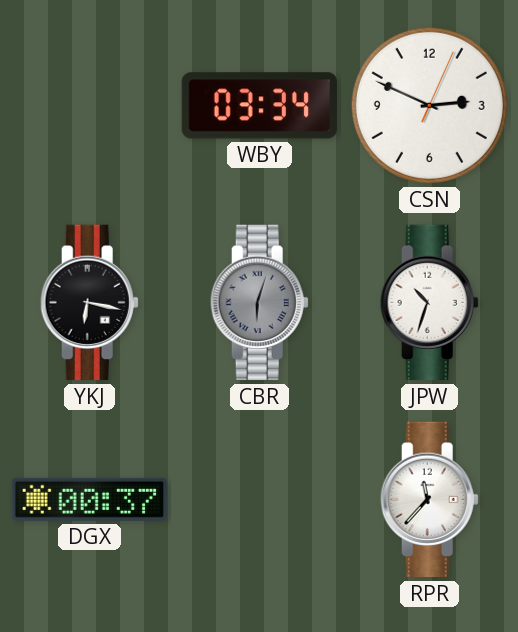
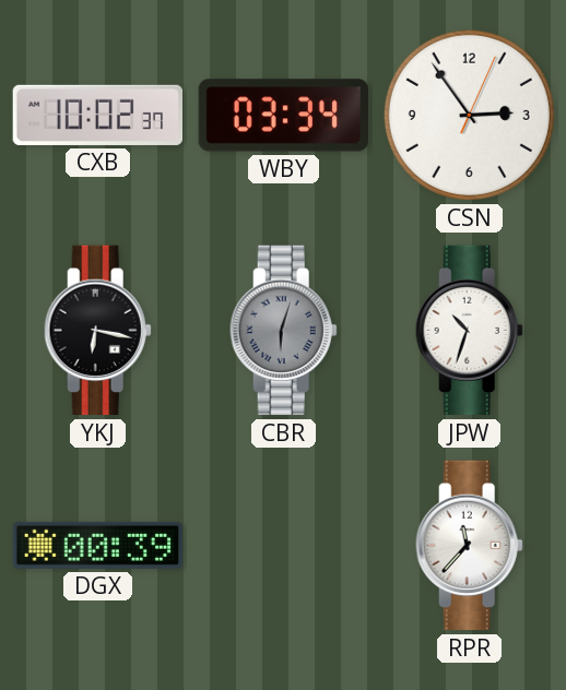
CXB: none -> 10:02 (97, 115)
CSN: 2:49 -> 2:54 (469, 115)
DGX: 00:37 -> 00:39 (97, 545)
